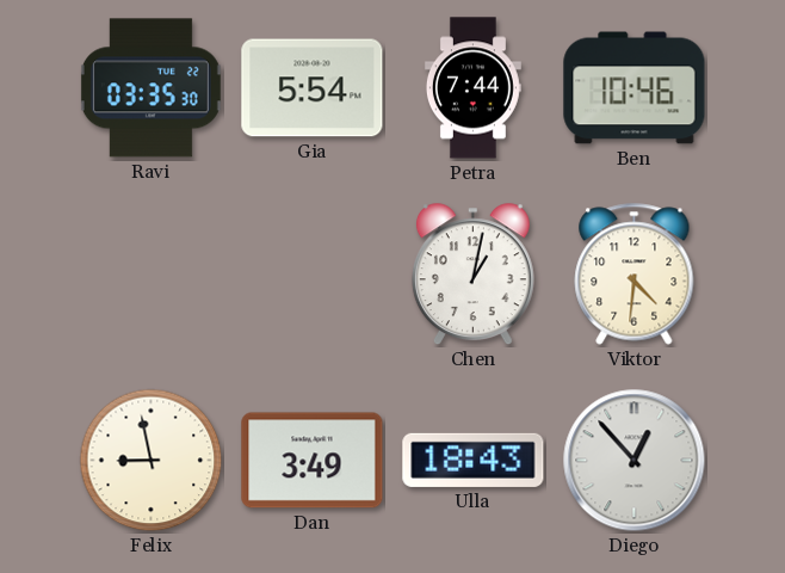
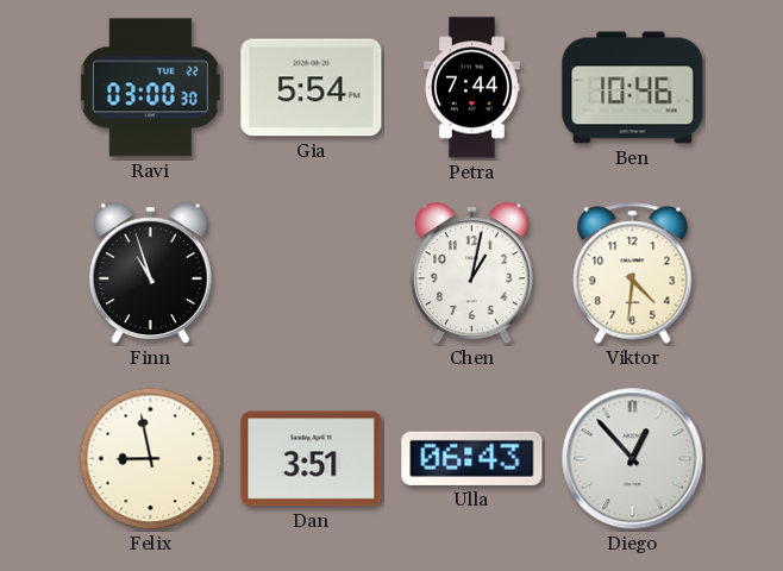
Ravi: 03:35 -> 03:00 (150, 88)
Finn: none -> 10:57 (150, 274)
Dan: 3:49 -> 3:51 (312, 459)
Ulla: 18:43 -> 06:43 (472, 458)
